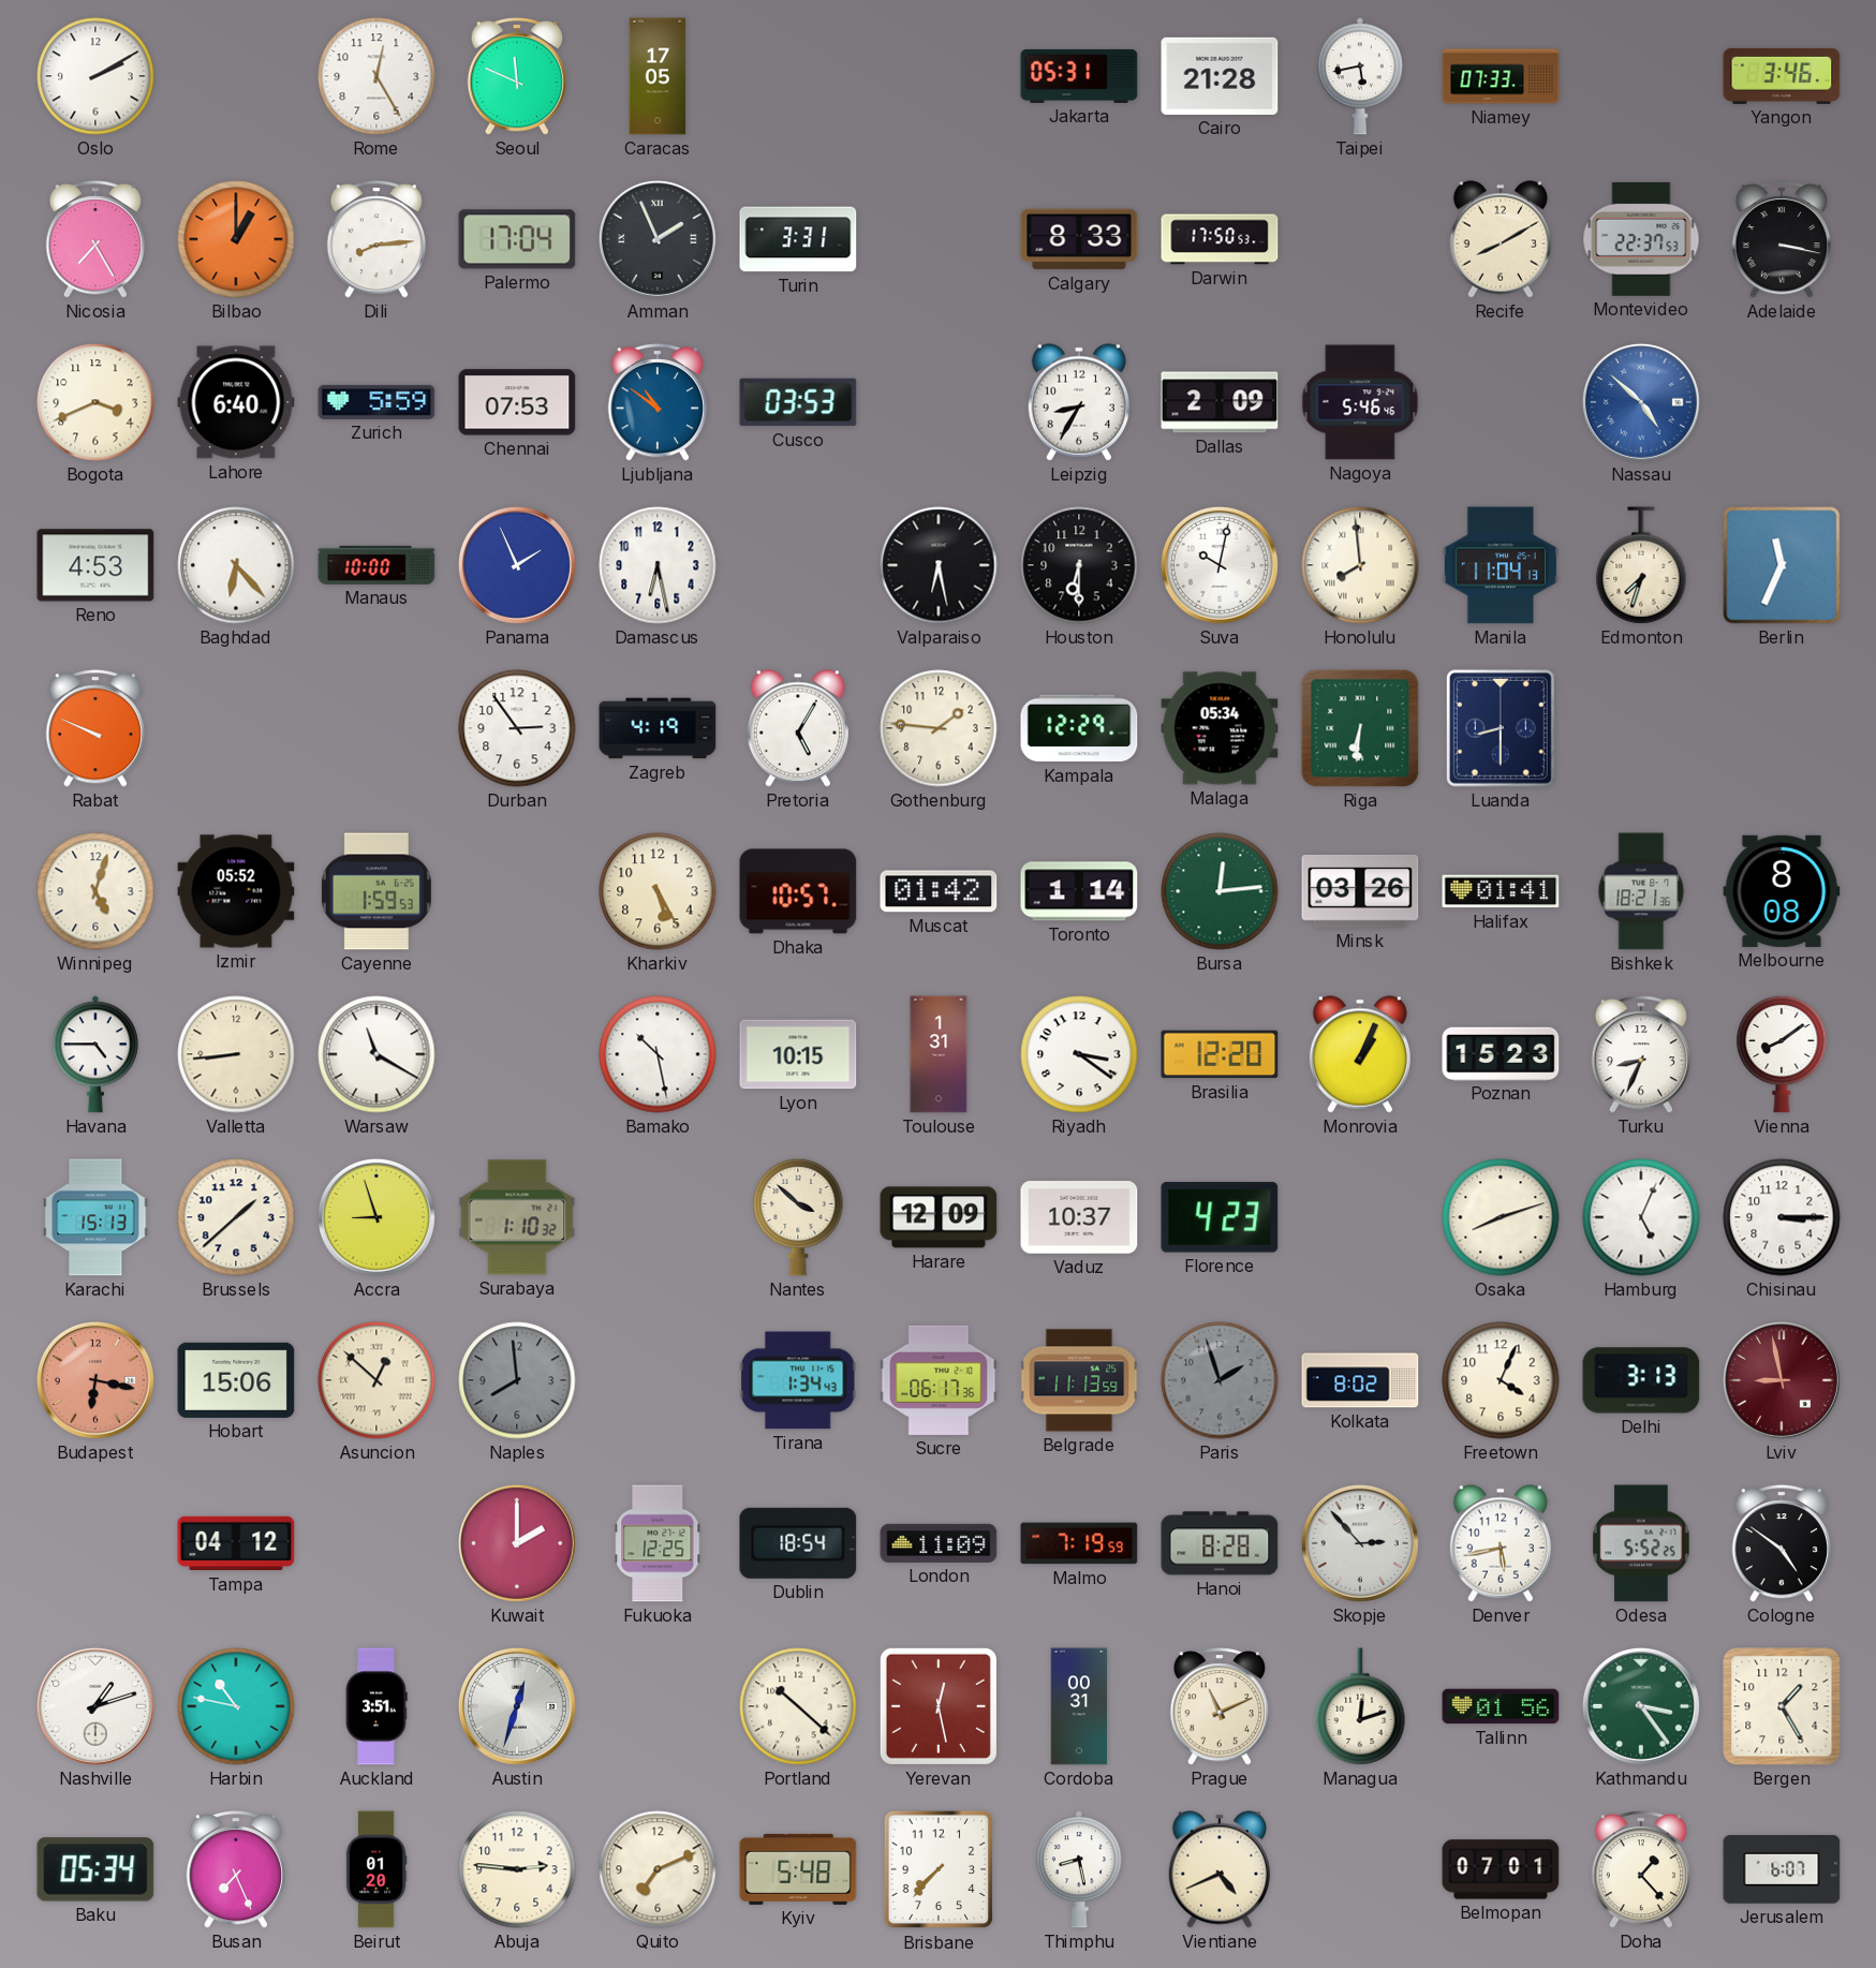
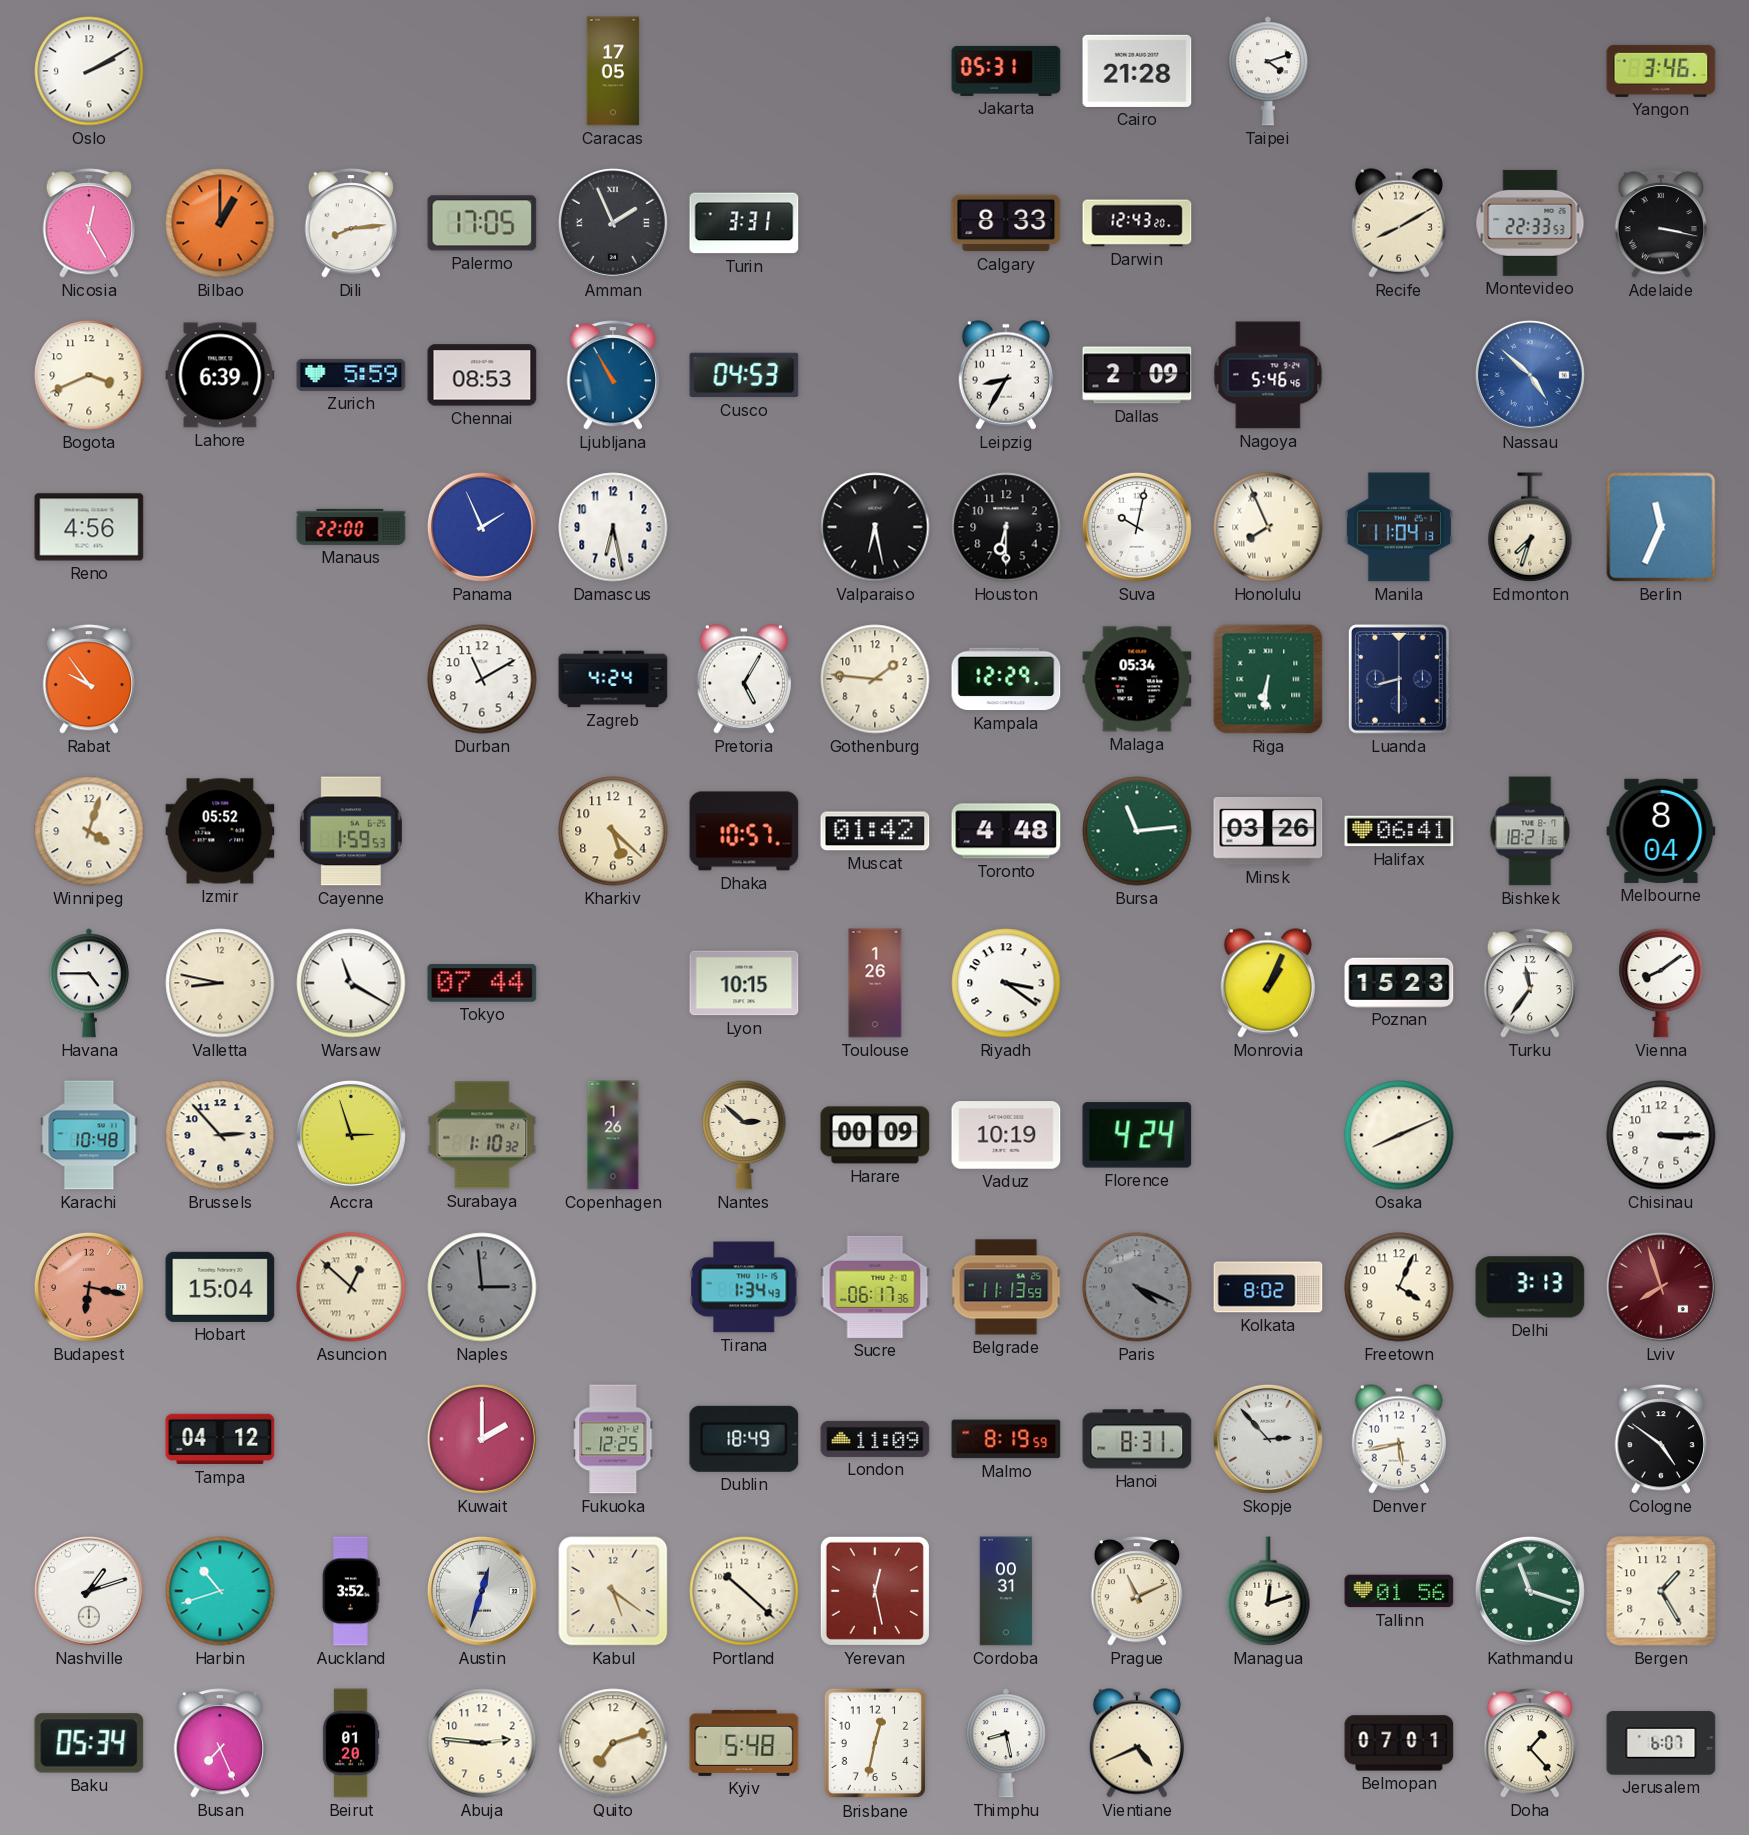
Rome: 12:25 -> none (376, 76)
Seoul: 11:49 -> none (516, 77)
Taipei: 5:43 -> 4:12 (1268, 71)
Niamey: 07:33 -> none (1501, 76)
Nicosia: 7:25 -> 12:25 (88, 224)
Palermo: 17:04 -> 17:05 (482, 223)
Darwin: 17:50 -> 12:43 (1137, 223)
Montevideo: 22:37 -> 22:33 (1530, 223)
Lahore: 6:40 -> 6:39 (220, 375)
Chennai: 07:53 -> 08:53 (482, 375)
Ljubljana: 10:51 -> 10:55 (612, 376)
Cusco: 03:53 -> 04:53 (744, 375)
Reno: 4:53 -> 4:56 (89, 527)
Baghdad: 6:23 -> none (236, 565)
Manaus: 10:00 -> 22:00 (351, 527)
Honolulu: 7:59 -> 7:56 (1268, 527)
Rabat: 9:49 -> 9:54 (88, 680)
Durban: 2:54 -> 11:10 (482, 679)
Zagreb: 4:19 -> 4:24 (613, 679)
Winnipeg: 5:03 -> 4:03 (89, 831)
Kharkiv: 5:25 -> 5:22 (613, 831)
Toronto: 1:14 -> 4:48 (1006, 831)
Bursa: 12:14 -> 11:14 (1137, 831)
Halifax: 01:41 -> 06:41 (1399, 831)
Melbourne: 8:08 -> 8:04 (1661, 831)
Valletta: 8:44 -> 8:47 (220, 983)
Tokyo: none -> 07:44 (482, 984)
Bamako: 10:28 -> none (658, 1054)
Toulouse: 1:31 -> 1:26 (875, 983)
Brasilia: 12:20 -> none (1220, 1054)
Turku: 8:34 -> 11:36 (1529, 984)
Karachi: 15:13 -> 10:48 (89, 1135)
Brussels: 1:38 -> 2:53 (220, 1135)
Accra: 8:57 -> 2:57 (351, 1135)
Copenhagen: none -> 1:26 (613, 1135)
Nantes: 3:52 -> 2:52 (744, 1135)
Harare: 12:09 -> 00:09 (875, 1135)
Vaduz: 10:37 -> 10:19 (1006, 1135)
Florence: 4:23 -> 4:24 (1137, 1135)
Osaka: 8:12 -> 8:11 (1399, 1135)
Hamburg: 5:04 -> none (1641, 1217)
Hobart: 15:06 -> 15:04 (220, 1287)
Naples: 7:59 -> 2:59 (482, 1287)
Paris: 1:57 -> 4:19 (1137, 1287)
Lviv: 8:58 -> 7:57 (1661, 1287)
Dublin: 18:54 -> 18:49 (744, 1439)
Malmo: 7:19 -> 8:19 (1006, 1439)
Hanoi: 8:28 -> 8:31 (1137, 1439)
Odesa: 5:52 -> none (1641, 1543)
Harbin: 10:47 -> 10:42 (220, 1591)
Auckland: 3:51 -> 3:52 (351, 1591)
Kabul: none -> 5:21 (613, 1591)
Kathmandu: 3:24 -> 11:18 (1530, 1591)
Quito: 7:11 -> 7:12 (613, 1743)
Brisbane: 7:37 -> 12:32 (875, 1743)
